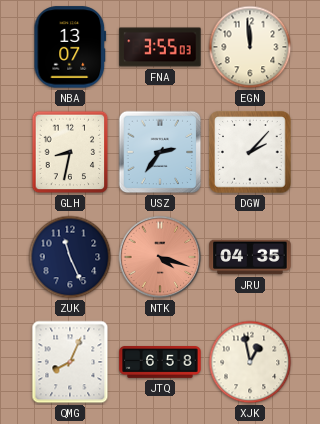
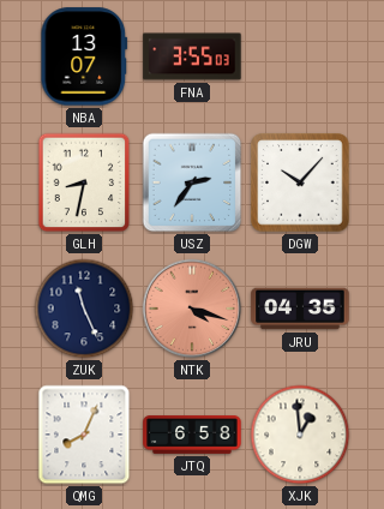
EGN: 11:59 -> none (250, 47)
DGW: 2:07 -> 10:07 (300, 182)
XJK: 12:58 -> 12:59 (300, 435)
